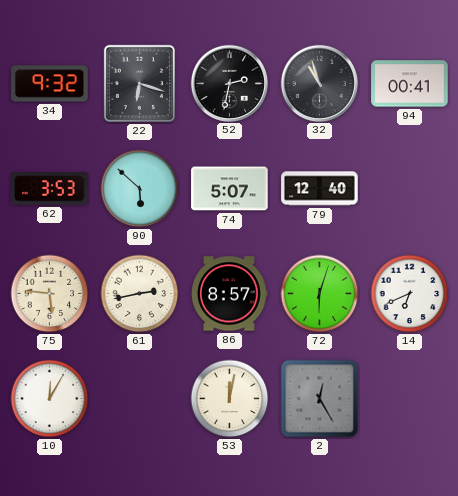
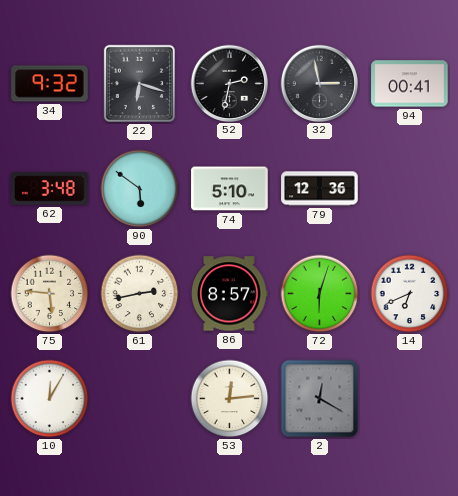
32: 10:57 -> 2:58 (319, 83)
62: 3:53 -> 3:48 (50, 189)
90: 5:52 -> 5:51 (140, 189)
74: 5:07 -> 5:10 (230, 189)
79: 12:40 -> 12:36 (320, 189)
53: 12:02 -> 12:14 (230, 399)
2: 12:25 -> 12:20 (320, 399)
